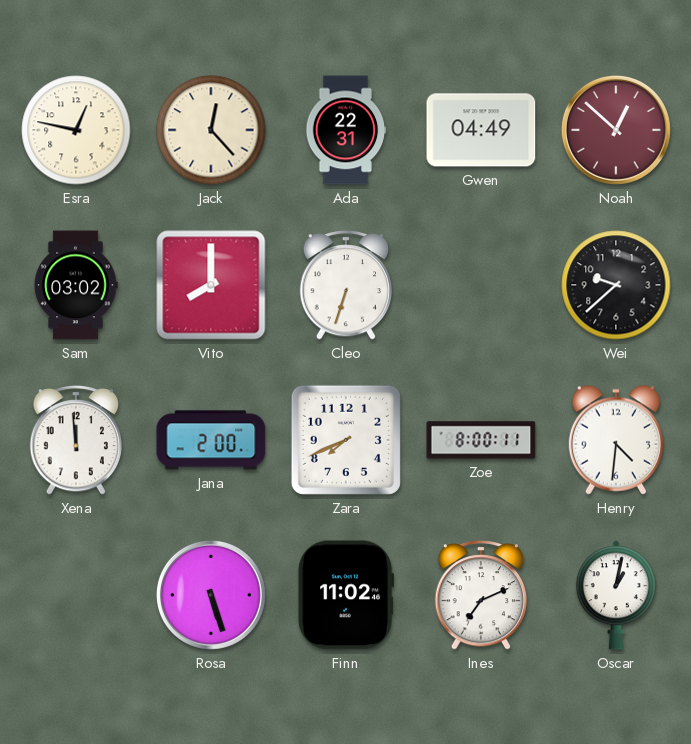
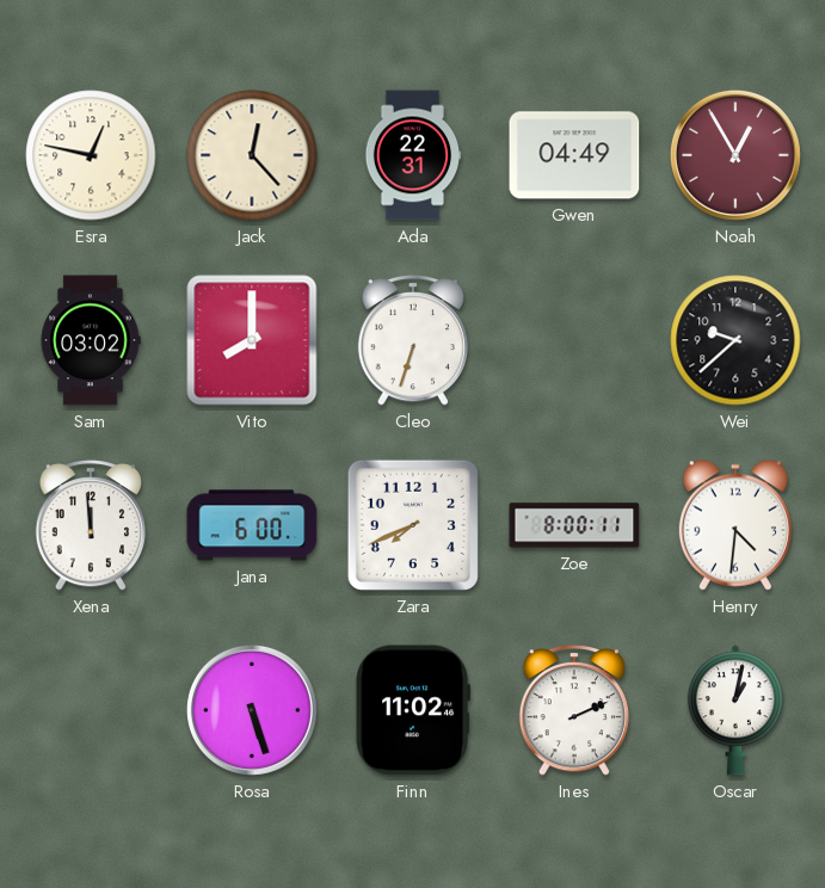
Noah: 12:52 -> 12:55 (735, 155)
Jana: 2:00 -> 6:00 (252, 525)
Ines: 7:11 -> 2:11 (573, 711)
